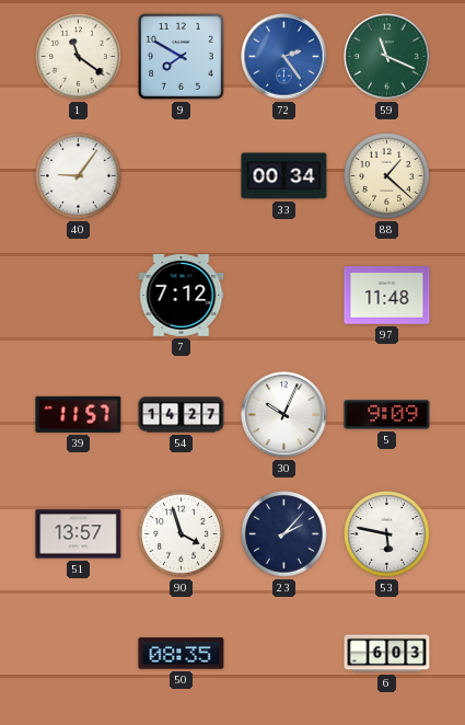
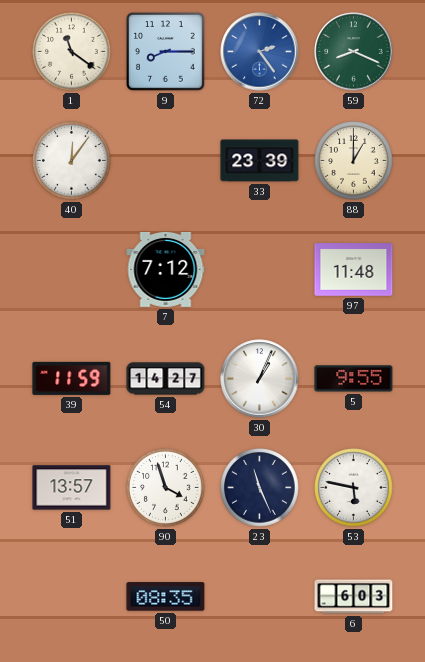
9: 7:50 -> 8:15 (166, 52)
59: 11:19 -> 8:19 (354, 52)
40: 9:06 -> 12:06 (72, 161)
33: 00:34 -> 23:39 (260, 161)
88: 1:22 -> 1:00 (354, 161)
39: 11:57 -> 11:59 (72, 378)
30: 10:04 -> 1:04 (260, 379)
5: 9:09 -> 9:55 (354, 379)
23: 2:07 -> 11:26 (260, 488)
